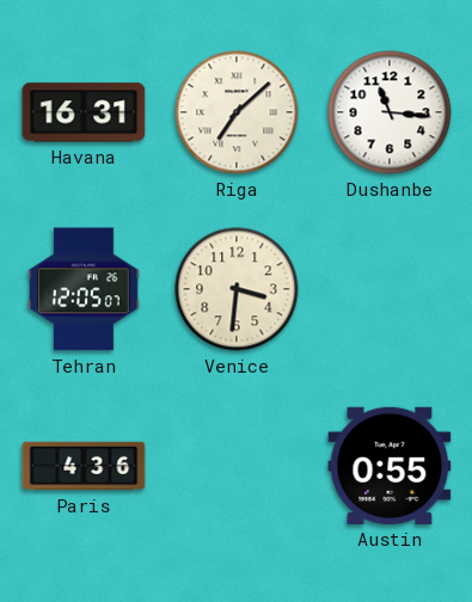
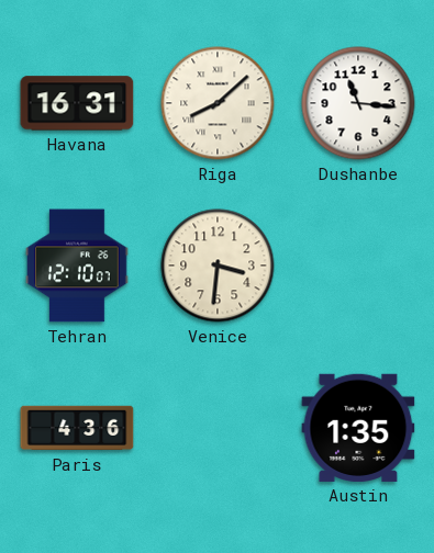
Riga: 7:08 -> 8:08 (218, 103)
Tehran: 12:05 -> 12:10 (77, 266)
Austin: 0:55 -> 1:35 (358, 428)
